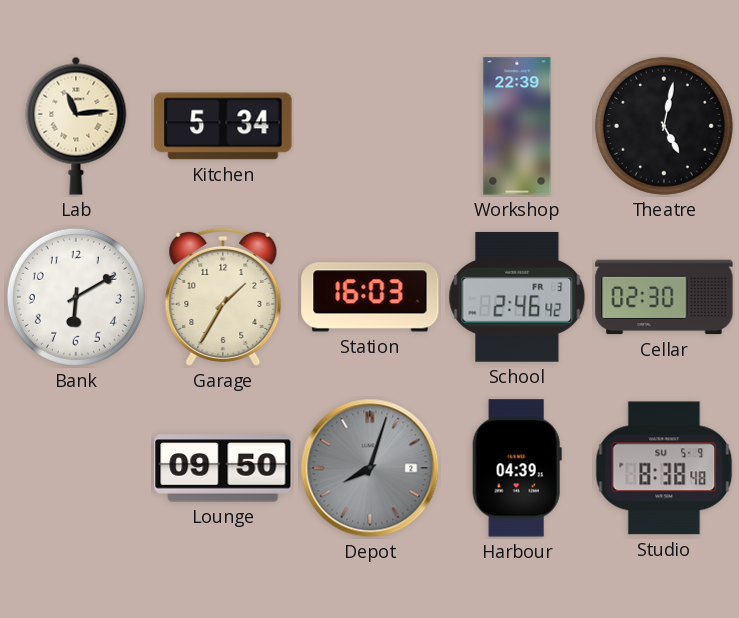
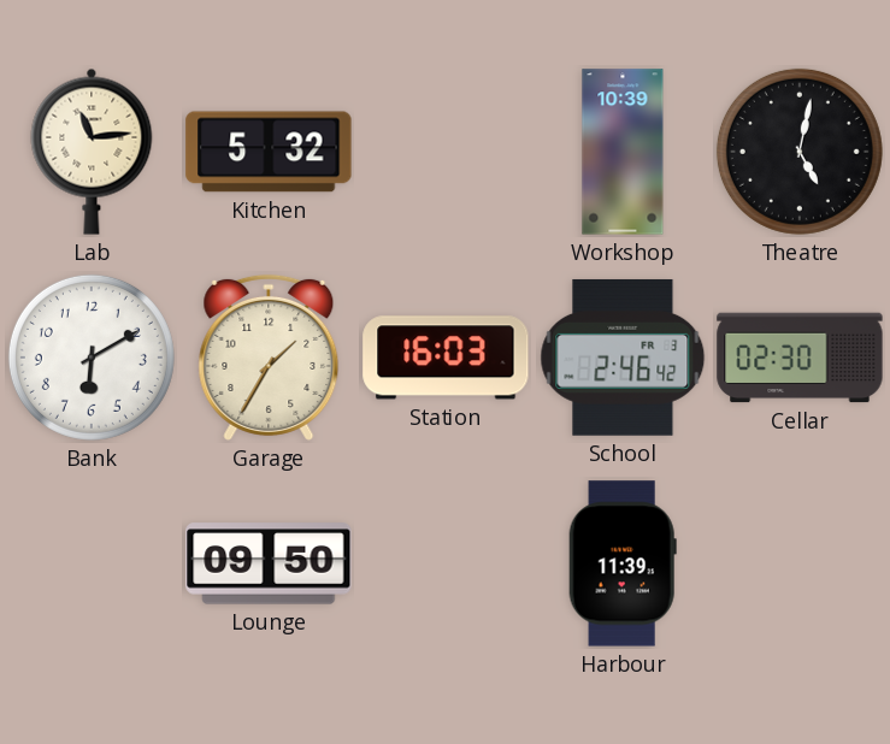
Kitchen: 5:34 -> 5:32 (269, 152)
Workshop: 22:39 -> 10:39 (623, 152)
Depot: 8:03 -> none (370, 468)
Harbour: 04:39 -> 11:39 (623, 563)
Studio: 8:38 -> none (664, 468)
